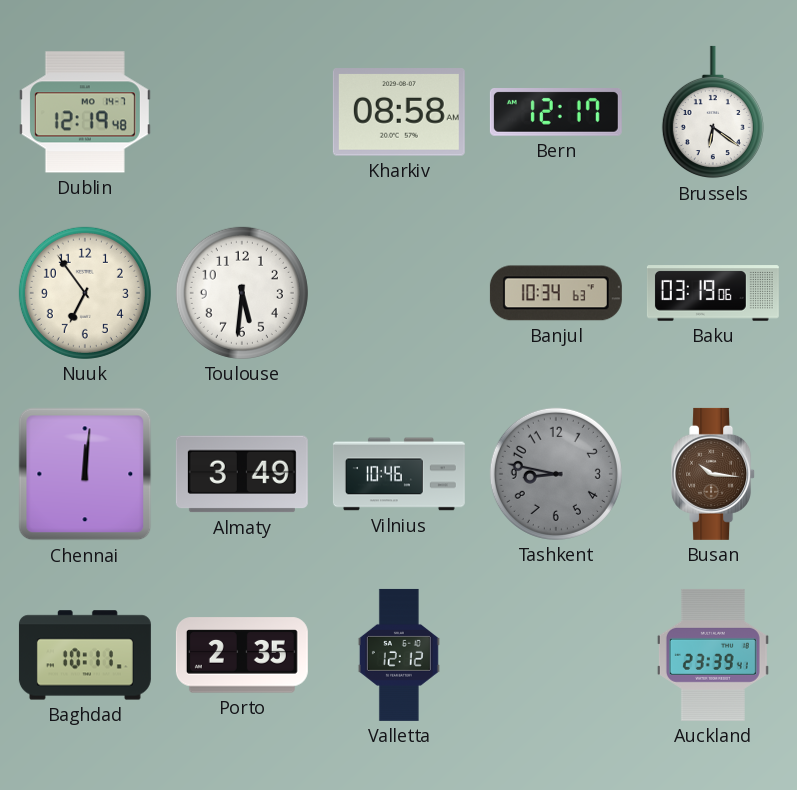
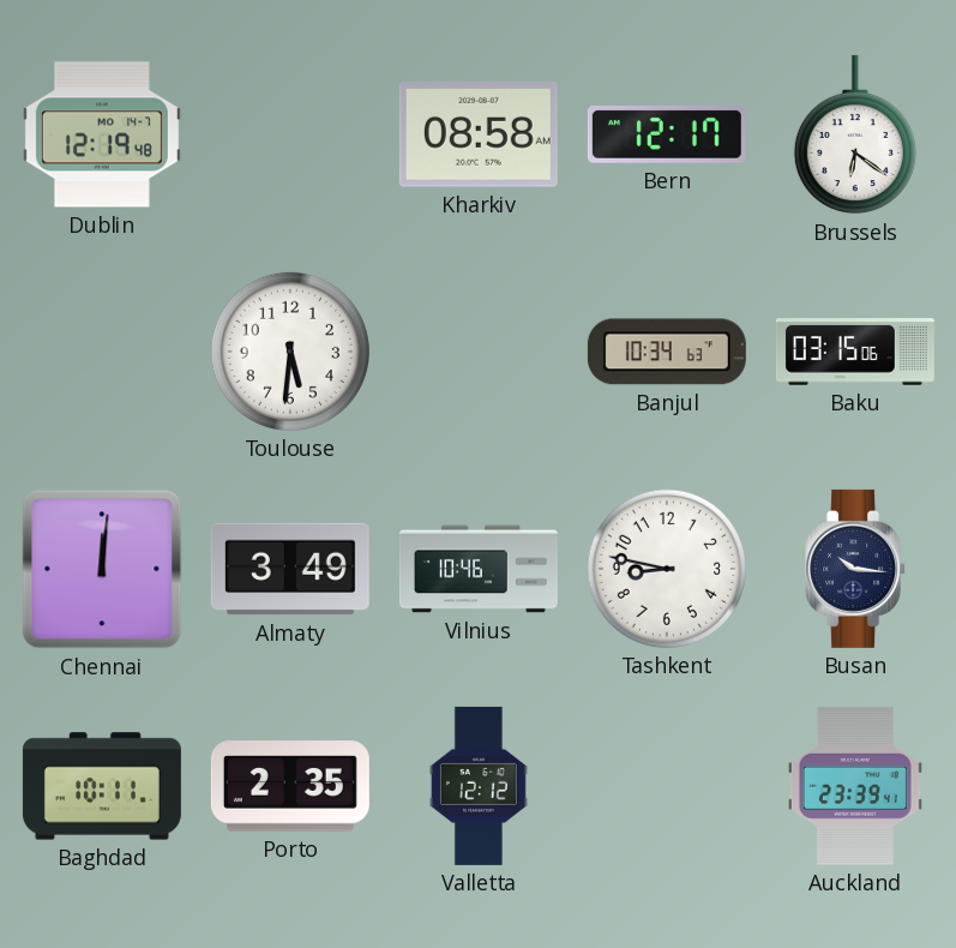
Nuuk: 6:54 -> none (85, 293)
Baku: 03:19 -> 03:15 (855, 352)
Tashkent dial: grey -> white (667, 569)
Busan dial: brown -> navy (856, 569)
